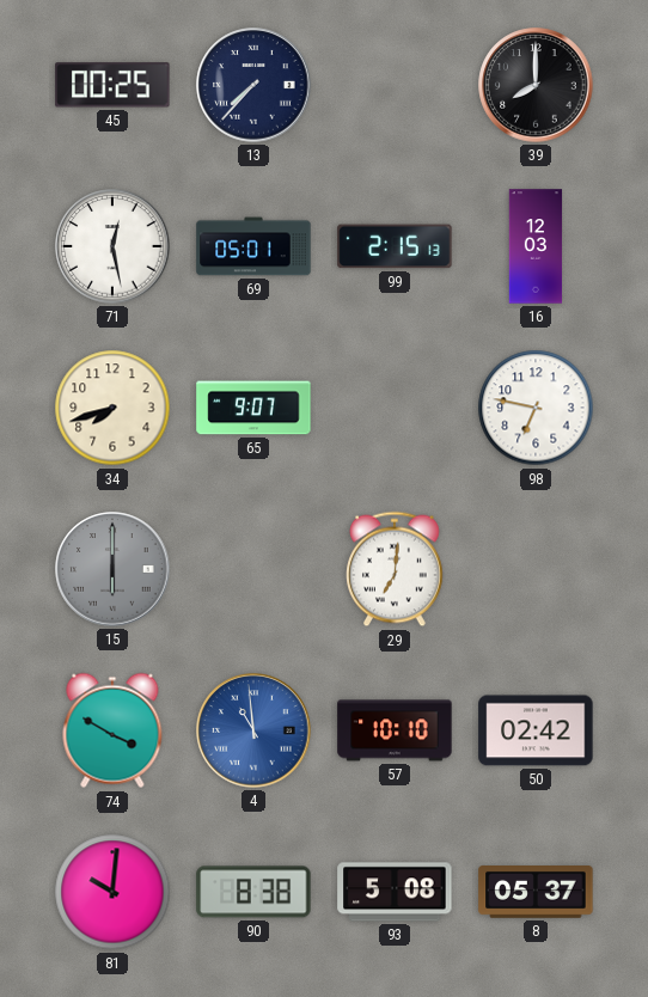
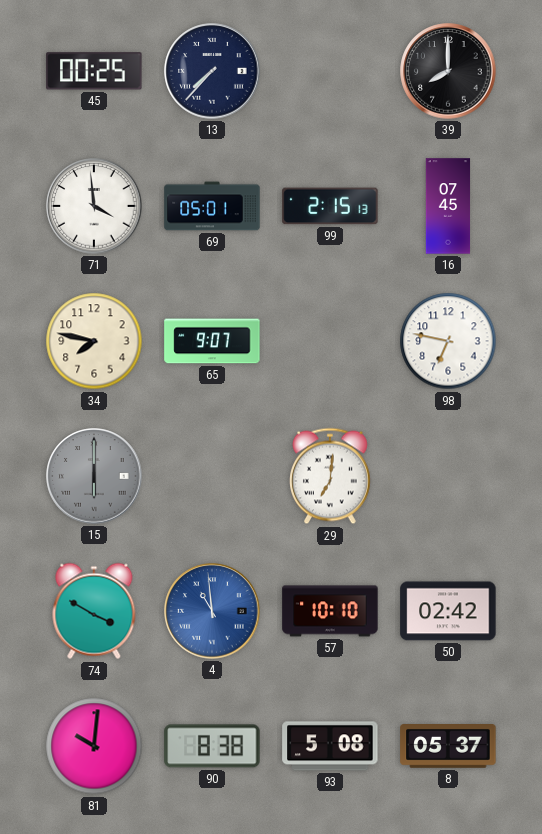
71: 12:28 -> 3:59 (94, 206)
16: 12:03 -> 07:45 (448, 206)
34: 7:42 -> 7:47 (94, 341)
